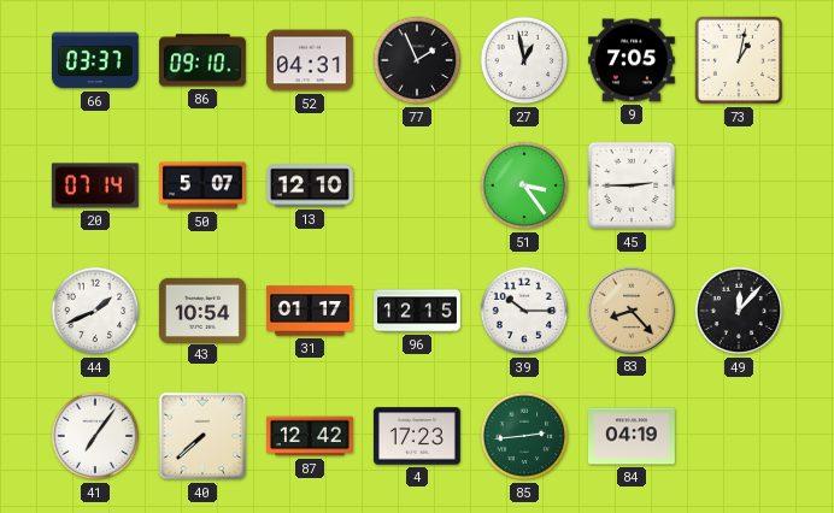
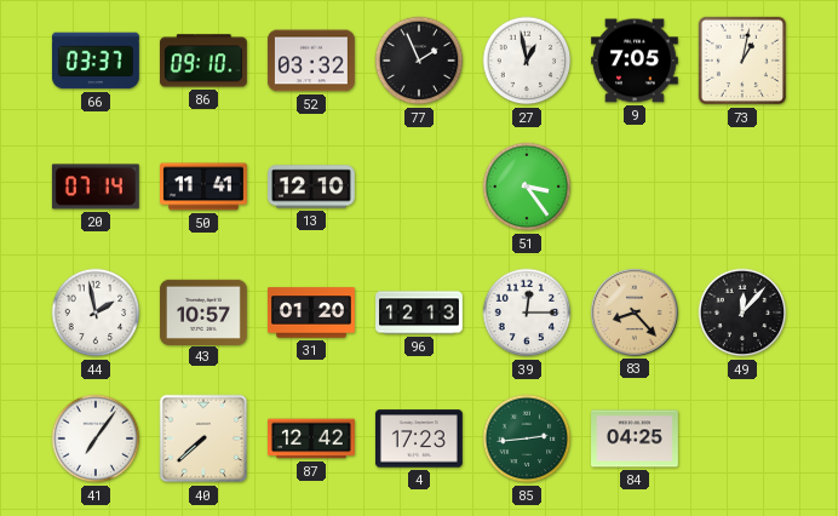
52: 04:31 -> 03:32 (311, 61)
50: 5:07 -> 11:41 (205, 187)
45: 2:45 -> none (632, 185)
44: 1:41 -> 1:58 (96, 313)
43: 10:54 -> 10:57 (203, 311)
31: 01:17 -> 01:20 (312, 313)
96: 12:15 -> 12:13 (420, 313)
39: 10:15 -> 12:15 (527, 313)
84: 04:19 -> 04:25 (636, 438)
